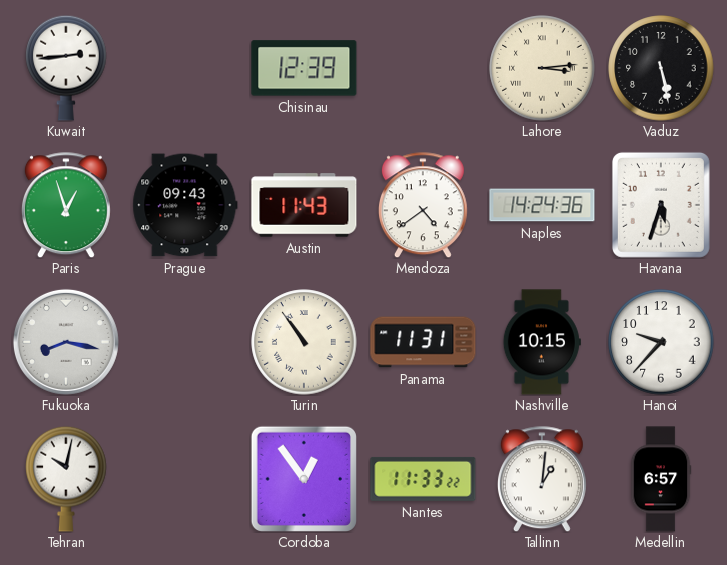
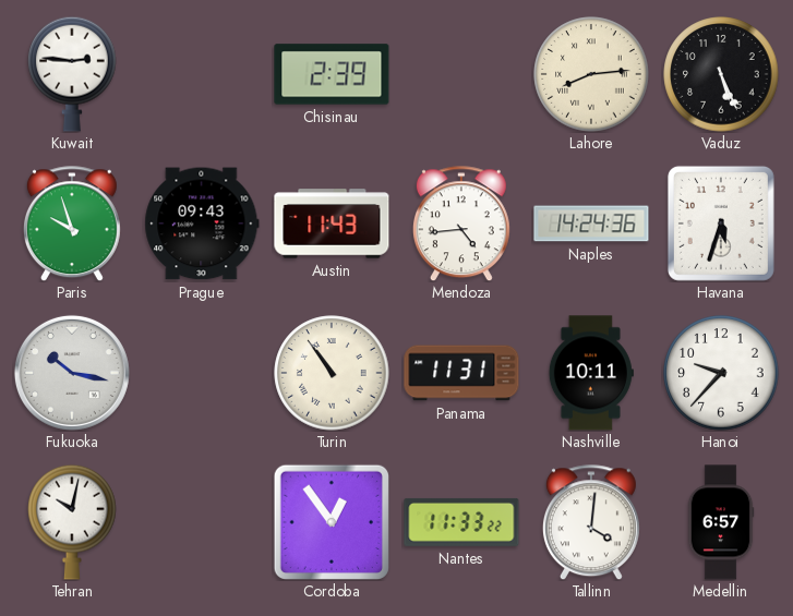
Kuwait: 2:44 -> 2:46 (72, 74)
Chisinau: 12:39 -> 2:39 (332, 74)
Lahore: 3:14 -> 8:14 (591, 74)
Vaduz: 5:28 -> 5:26 (721, 74)
Paris: 12:57 -> 9:57 (72, 224)
Mendoza: 4:39 -> 4:44 (461, 224)
Fukuoka: 8:17 -> 10:17 (72, 373)
Nashville: 10:15 -> 10:11 (591, 373)
Tallinn: 1:01 -> 4:01 (591, 522)
